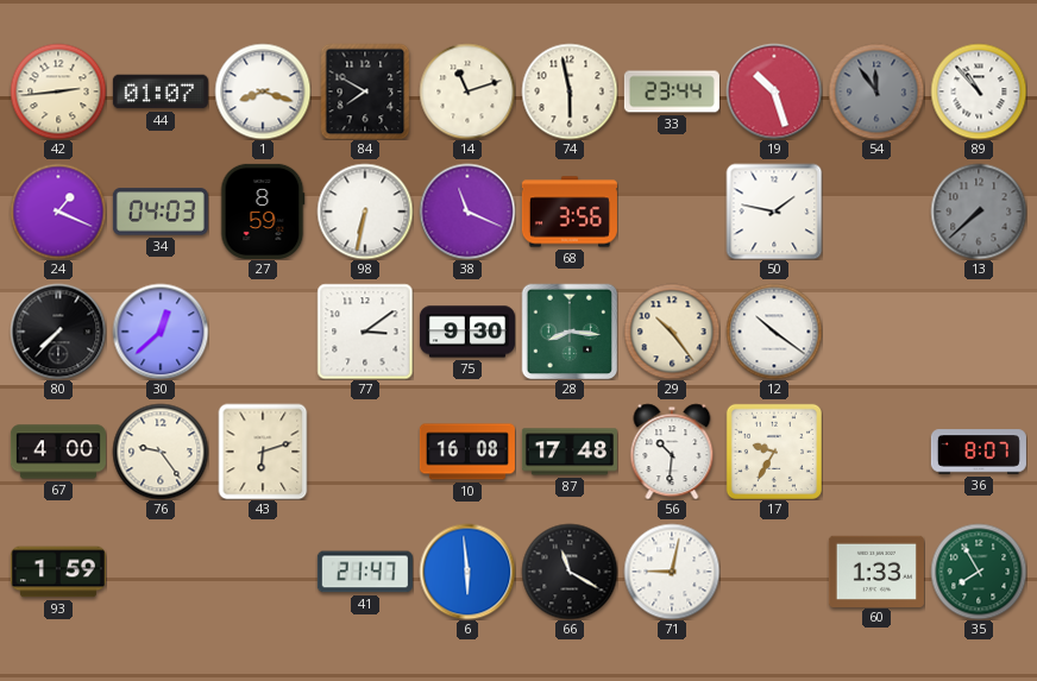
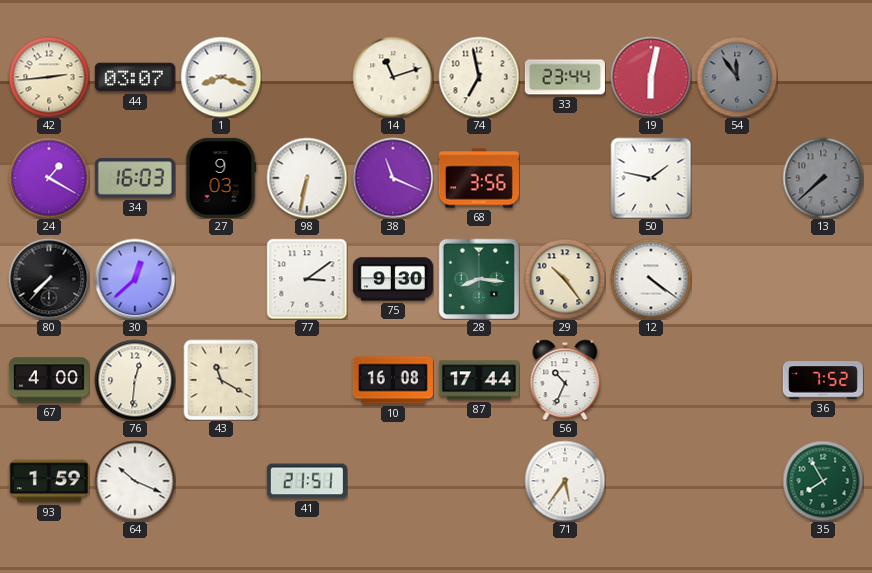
44: 01:07 -> 03:07 (135, 77)
84: 7:50 -> none (365, 92)
74: 5:58 -> 6:58 (479, 77)
19: 10:27 -> 6:02 (651, 77)
89: 10:53 -> none (979, 92)
24: 1:19 -> 1:20 (49, 178)
34: 04:03 -> 16:03 (135, 178)
27: 8:59 -> 9:03 (221, 178)
12: 10:21 -> 4:21 (651, 279)
76: 9:24 -> 12:31 (135, 380)
43: 6:12 -> 11:20 (221, 380)
87: 17:48 -> 17:44 (479, 380)
56: 10:31 -> 10:34 (565, 380)
17: 9:35 -> none (774, 452)
36: 8:07 -> 7:52 (823, 380)
64: none -> 10:19 (135, 481)
41: 21:47 -> 21:51 (307, 481)
6: 5:59 -> none (467, 572)
66: 11:20 -> none (570, 572)
71: 9:02 -> 5:36 (565, 481)
60: 1:33 -> none (876, 570)
